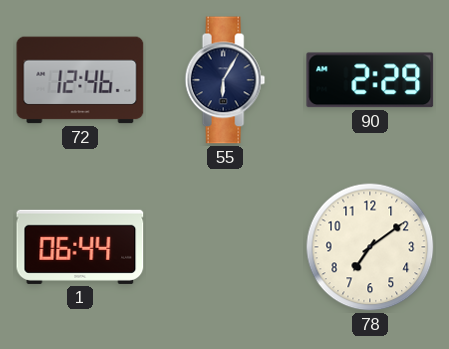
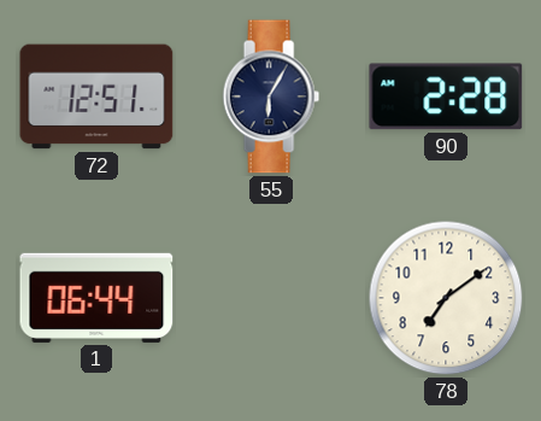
72: 12:46 -> 12:51 (96, 97)
90: 2:29 -> 2:28 (446, 97)
